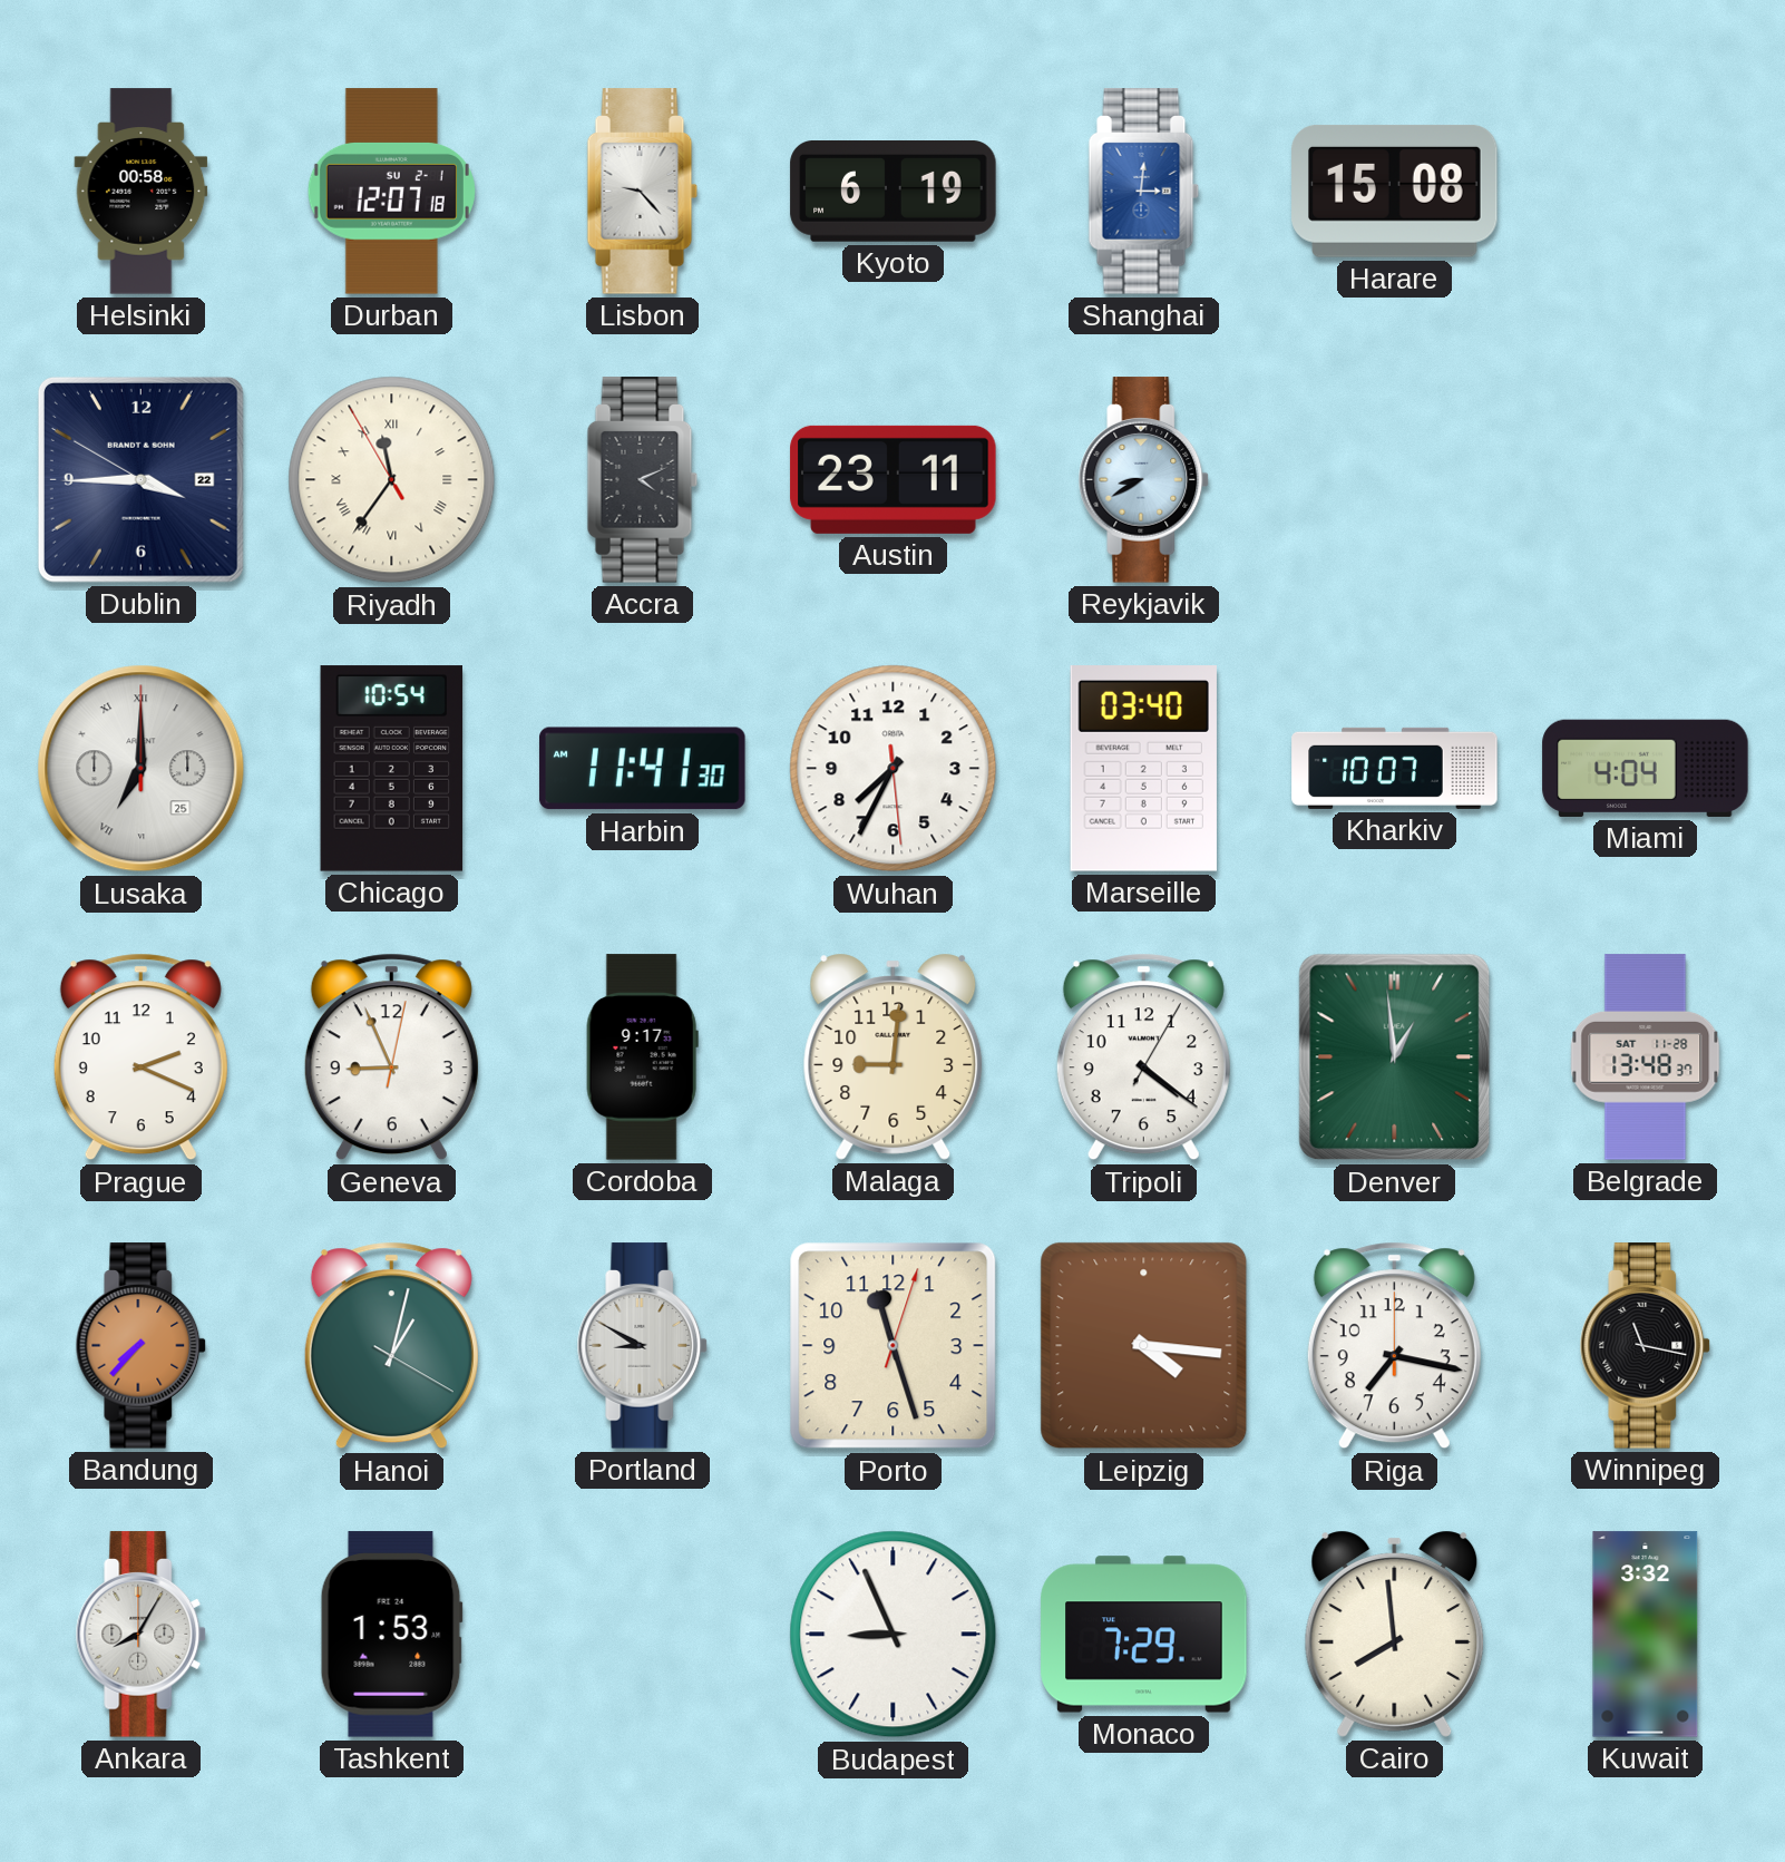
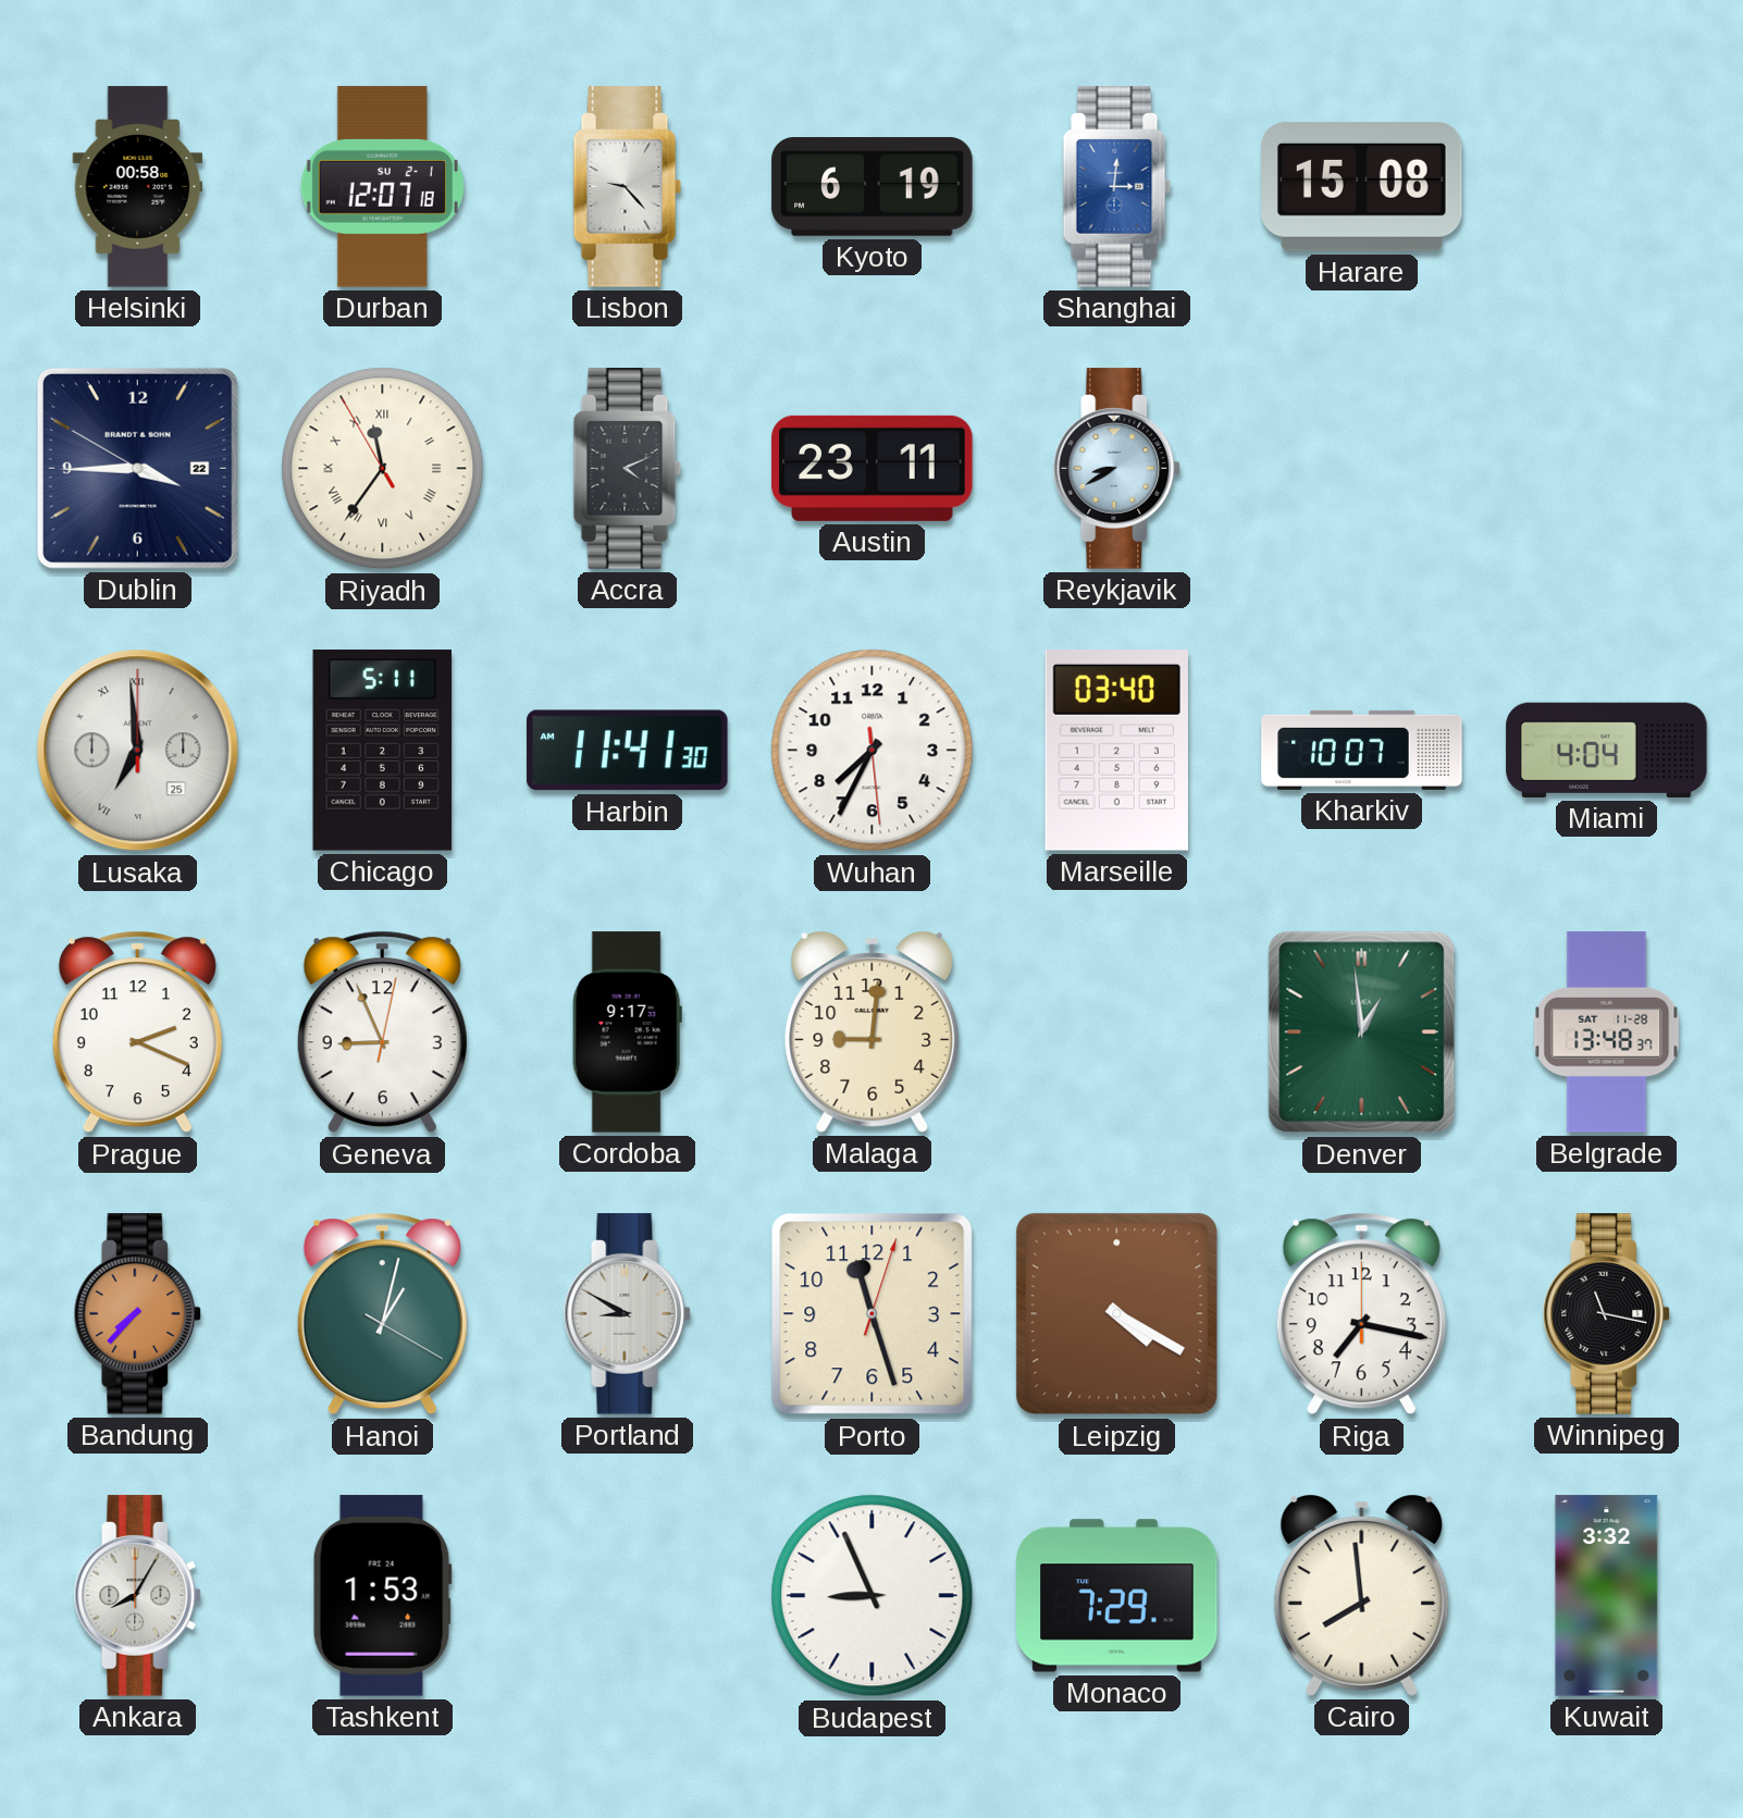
Lusaka: 7:00 -> 6:59 (138, 751)
Chicago: 10:54 -> 5:11 (383, 751)
Tripoli: 4:21 -> none (1143, 1057)
Leipzig: 4:16 -> 4:20 (1117, 1314)
